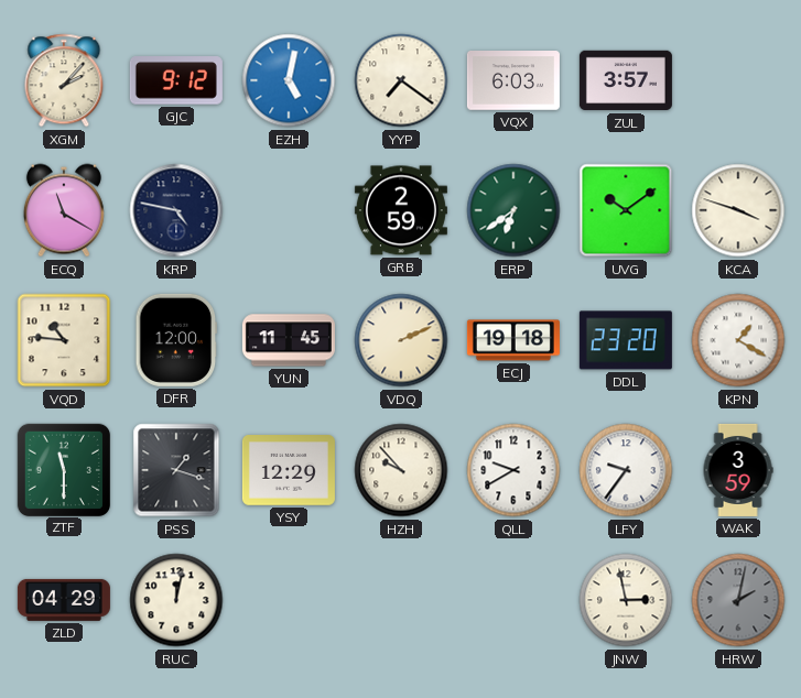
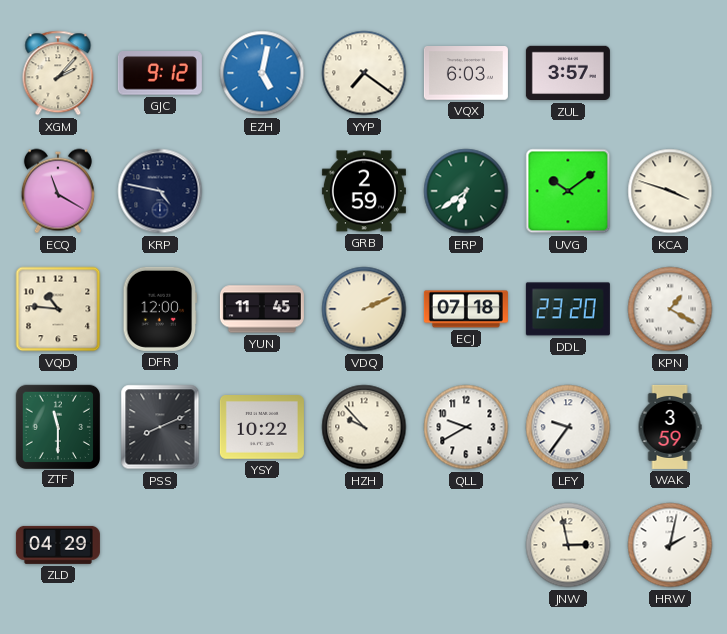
ECJ: 19:18 -> 07:18 (466, 309)
PSS: 1:18 -> 8:11 (160, 427)
YSY: 12:29 -> 10:22 (262, 428)
RUC: 12:02 -> none (176, 600)
HRW dial: grey -> white (670, 545)
